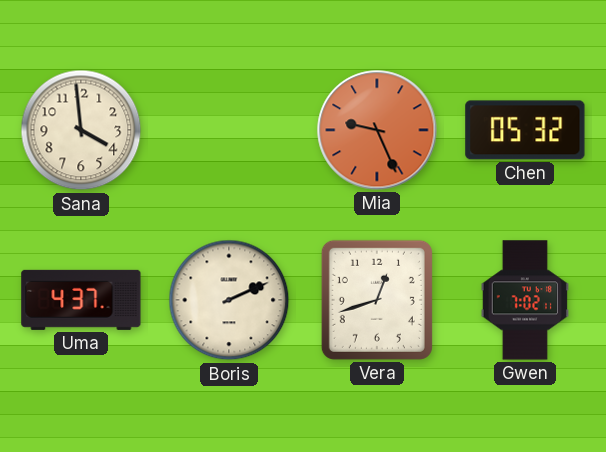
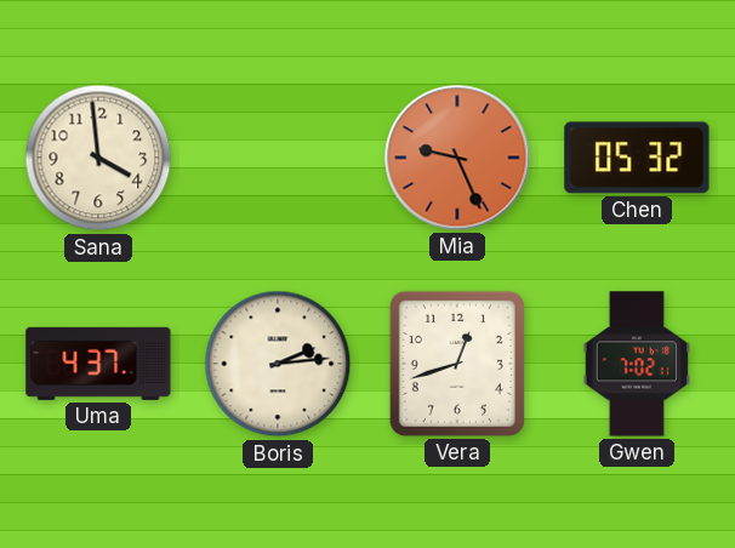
Boris: 2:11 -> 2:14 (278, 364)
